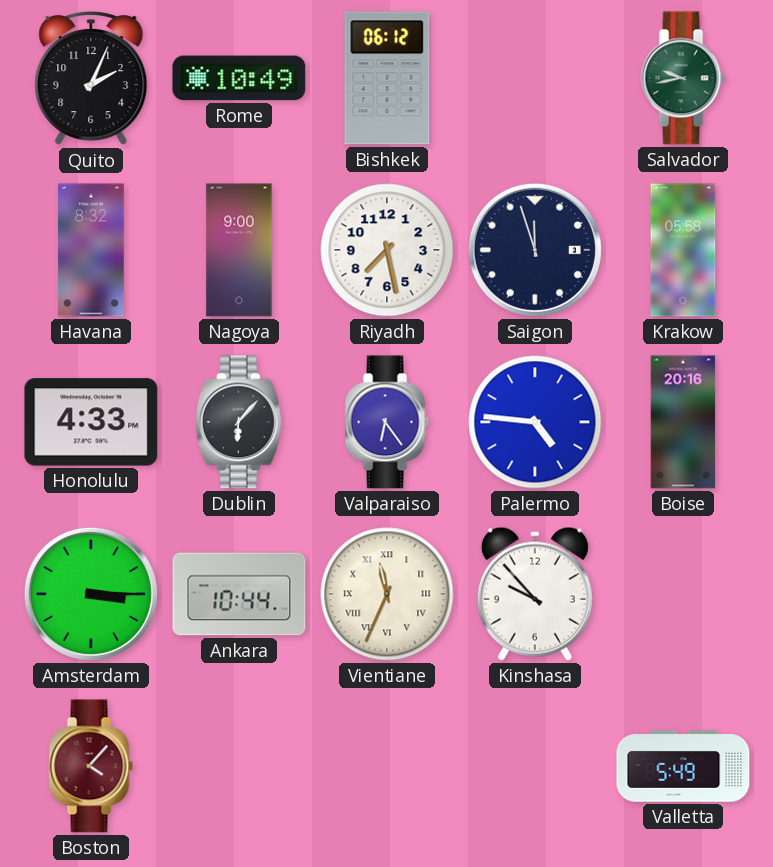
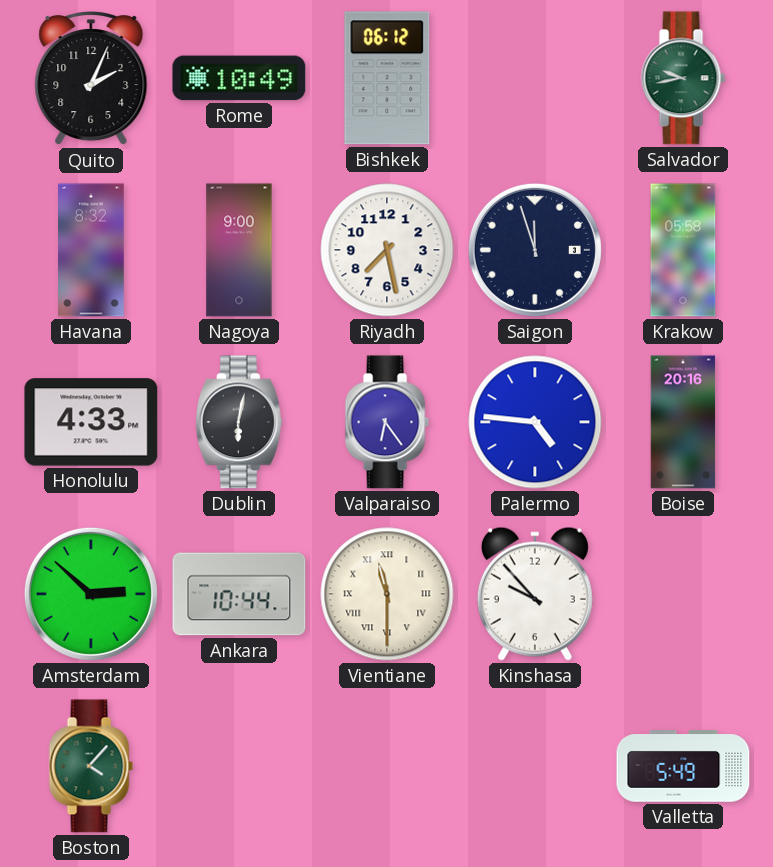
Dublin: 6:07 -> 6:02 (239, 422)
Amsterdam: 3:15 -> 2:52 (91, 594)
Vientiane: 11:34 -> 11:30 (387, 594)
Boston dial: burgundy -> green (91, 766)
